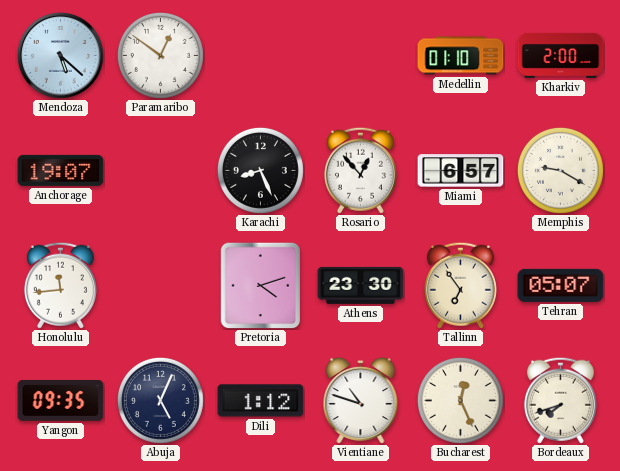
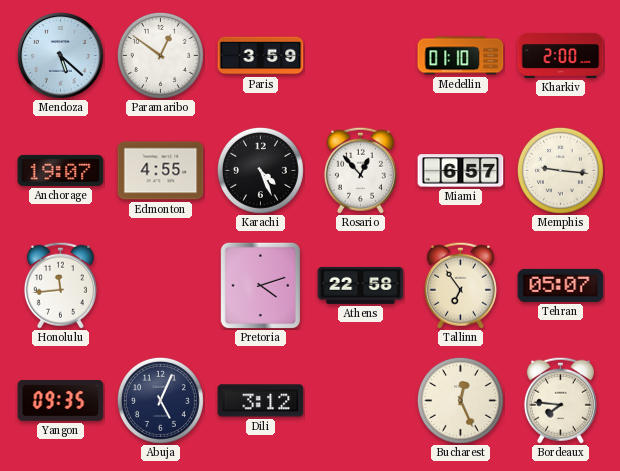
Paris: none -> 3:59 (261, 56)
Edmonton: none -> 4:55 (161, 171)
Karachi: 8:26 -> 4:26 (260, 170)
Memphis: 9:20 -> 9:16 (560, 170)
Athens: 23:30 -> 22:58 (361, 285)
Dili: 1:12 -> 3:12 (261, 401)
Vientiane: 10:48 -> none (361, 400)
Bordeaux: 7:42 -> 7:46 (560, 400)
